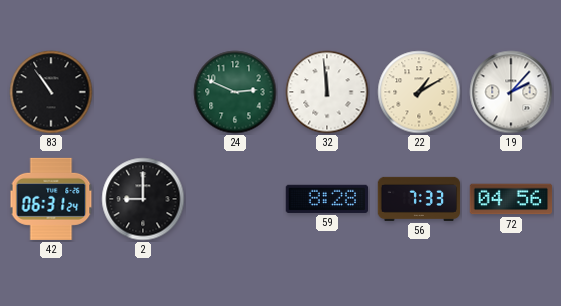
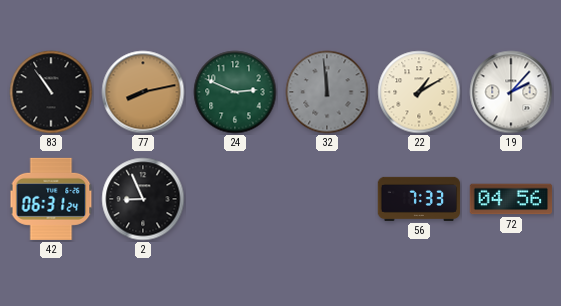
77: none -> 8:13 (143, 92)
32 dial: white -> grey (327, 92)
2: 9:00 -> 8:56 (143, 199)
59: 8:28 -> none (327, 199)
